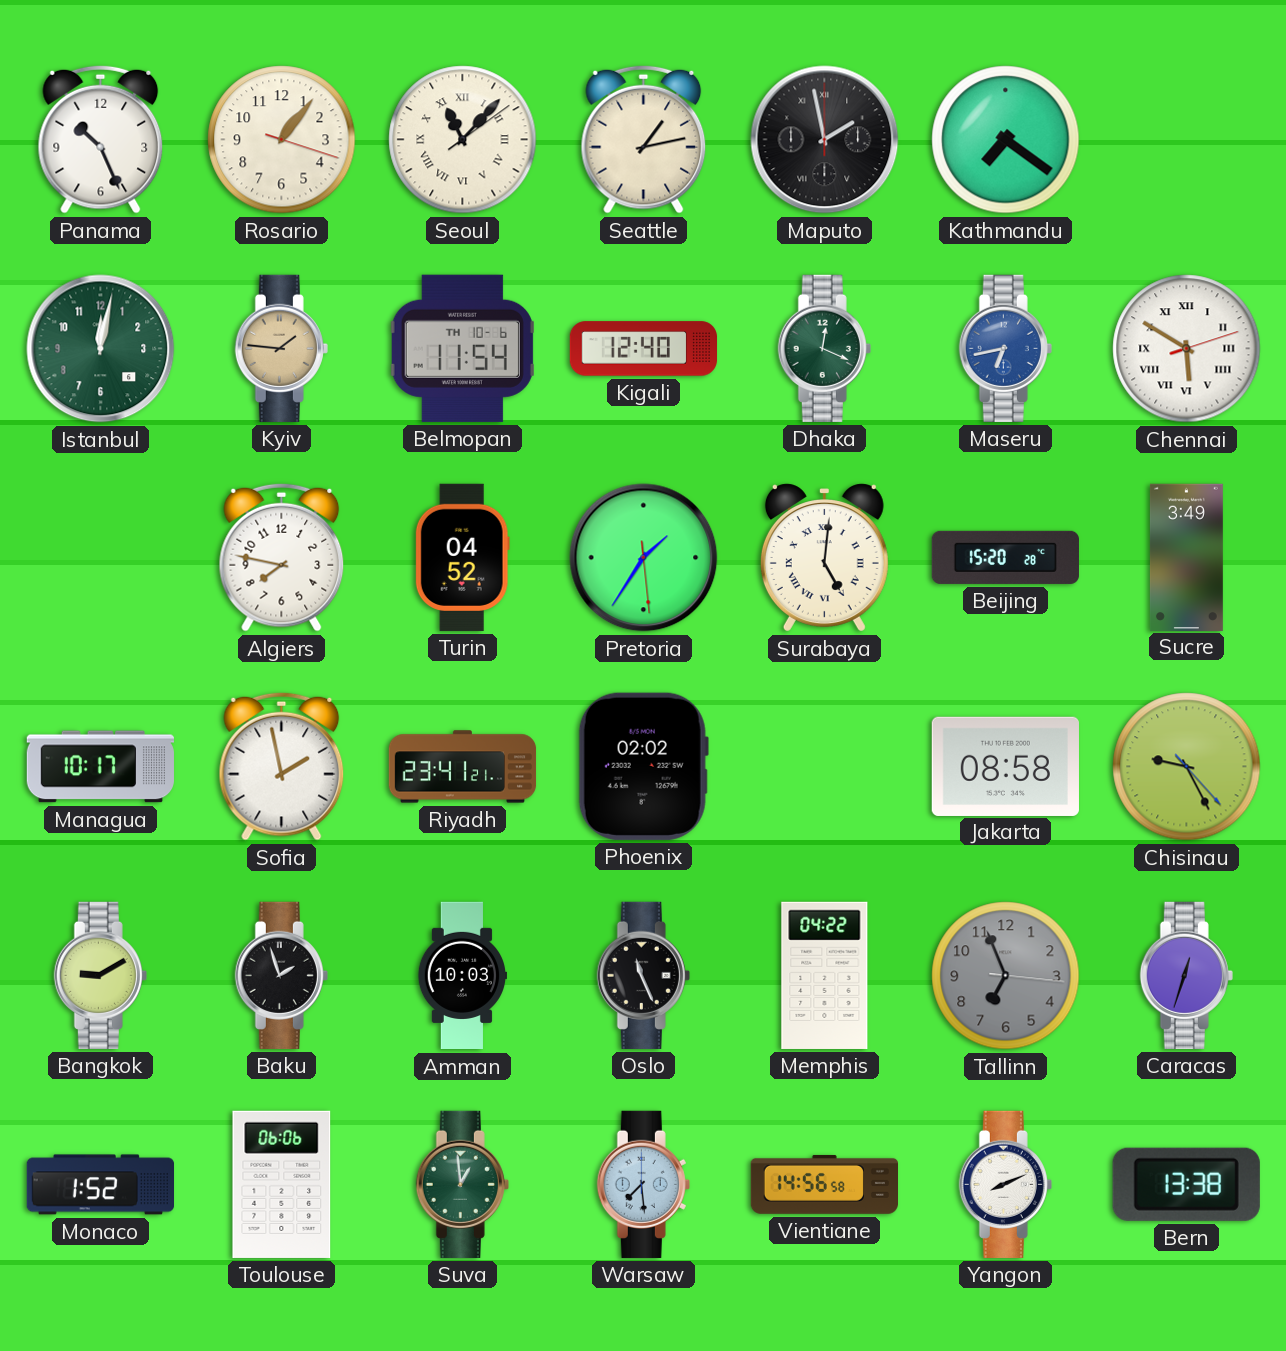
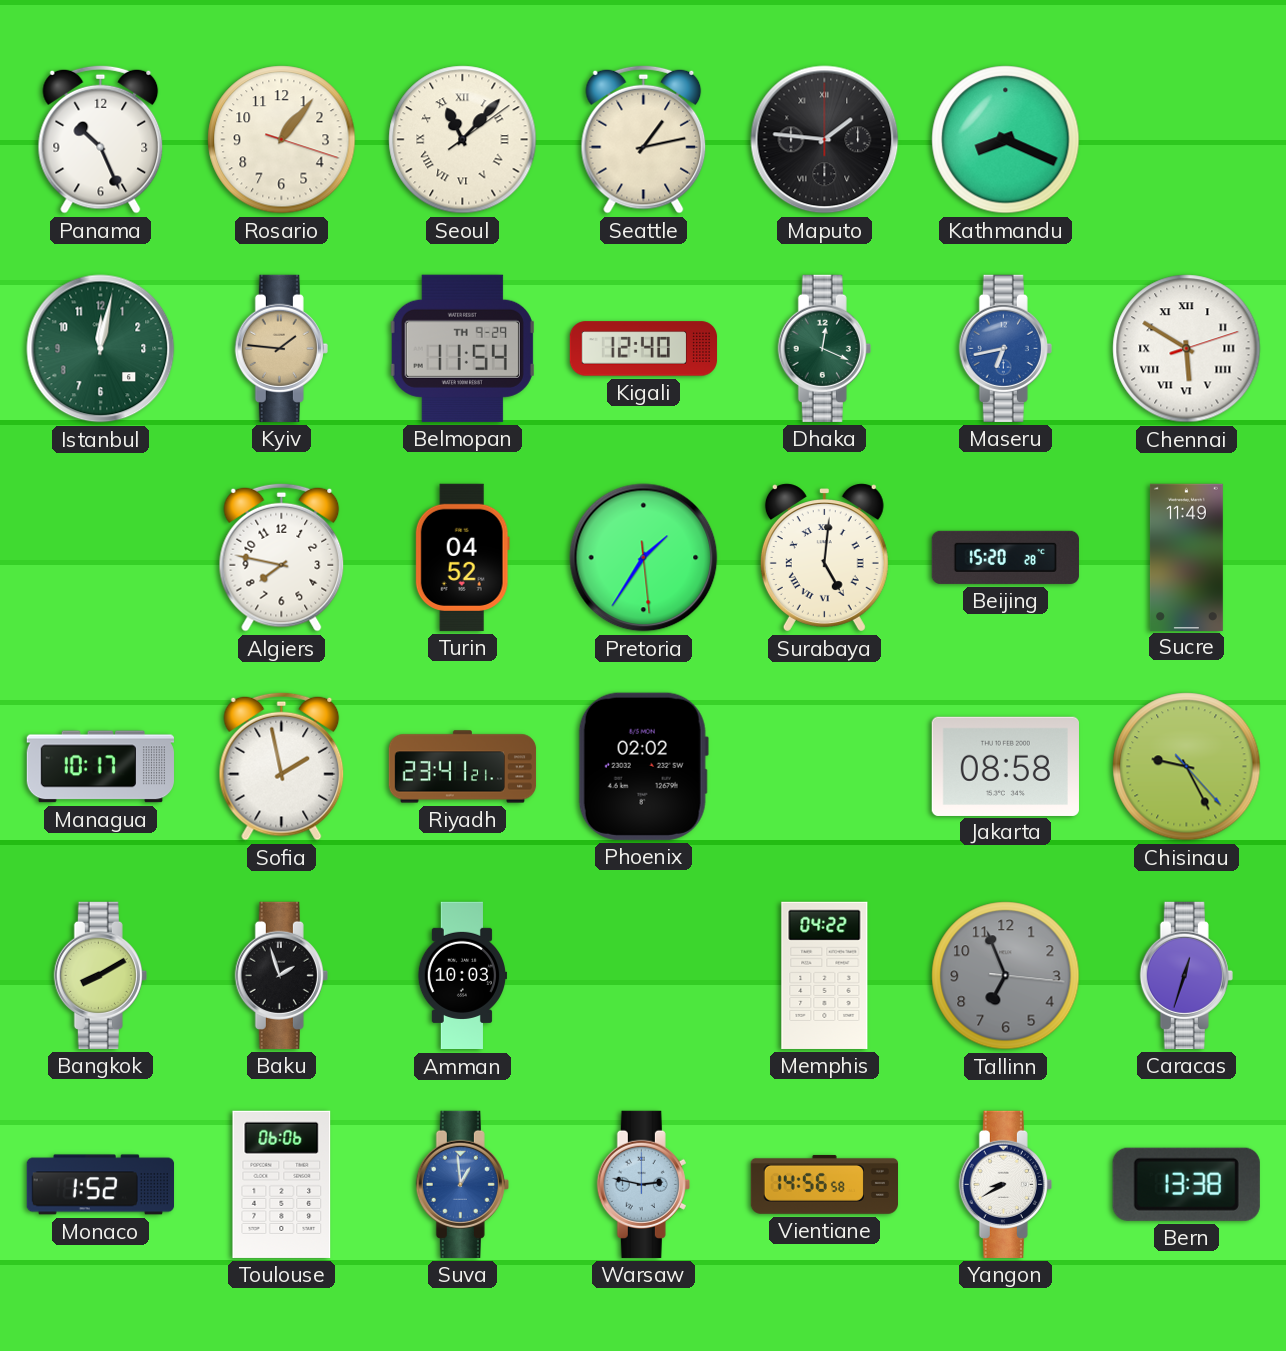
Maputo: 1:58 -> 1:46 (825, 140)
Kathmandu: 7:21 -> 8:19 (1006, 140)
Belmopan date: TH 10-6 -> TH 9-29 (462, 348)
Sucre: 3:49 -> 11:49 (1186, 557)
Bangkok: 9:10 -> 8:10 (100, 975)
Oslo: 11:26 -> none (643, 975)
Suva dial: green -> blue (462, 1184)
Warsaw: 7:29 -> 2:47 (643, 1184)
Yangon: 8:11 -> 8:40 (1005, 1184)
